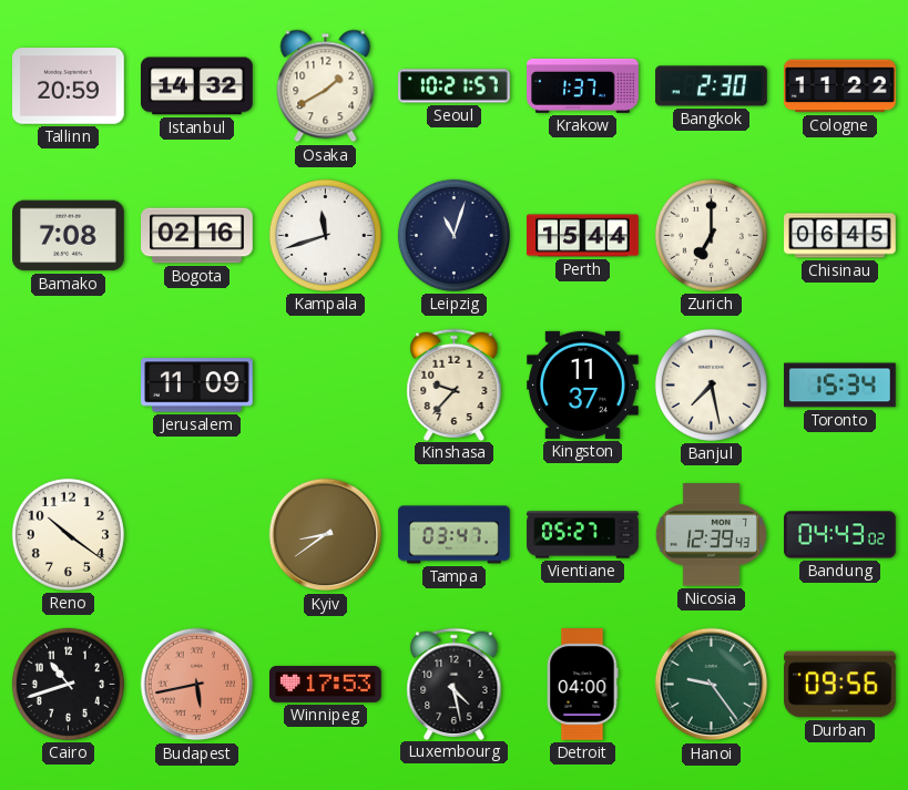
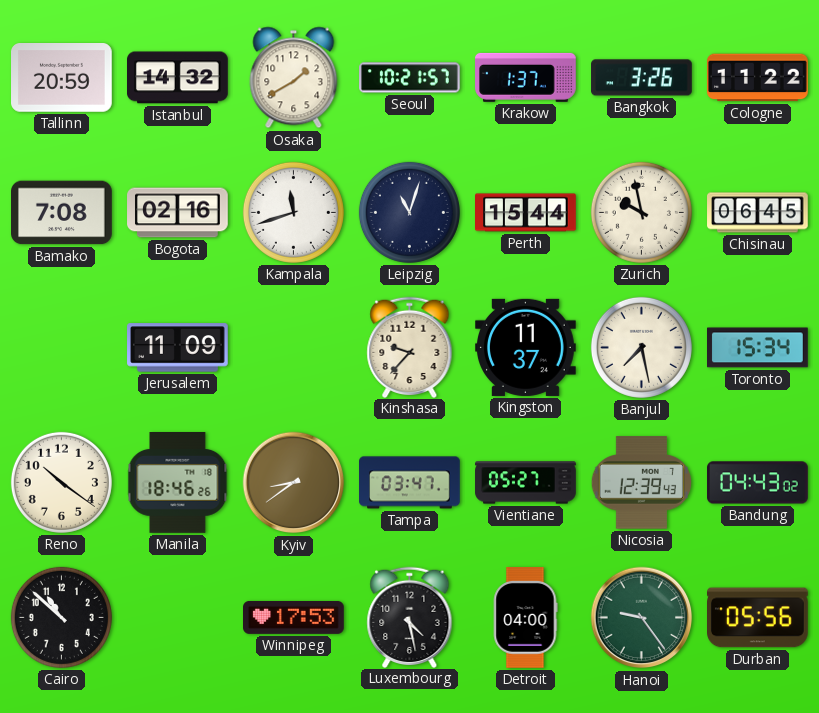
Bangkok: 2:30 -> 3:26 (642, 78)
Zurich: 7:00 -> 9:58 (641, 212)
Manila: none -> 18:46 (178, 483)
Cairo: 10:42 -> 10:52 (61, 617)
Budapest: 5:43 -> none (197, 685)
Durban: 09:56 -> 05:56 (758, 618)
